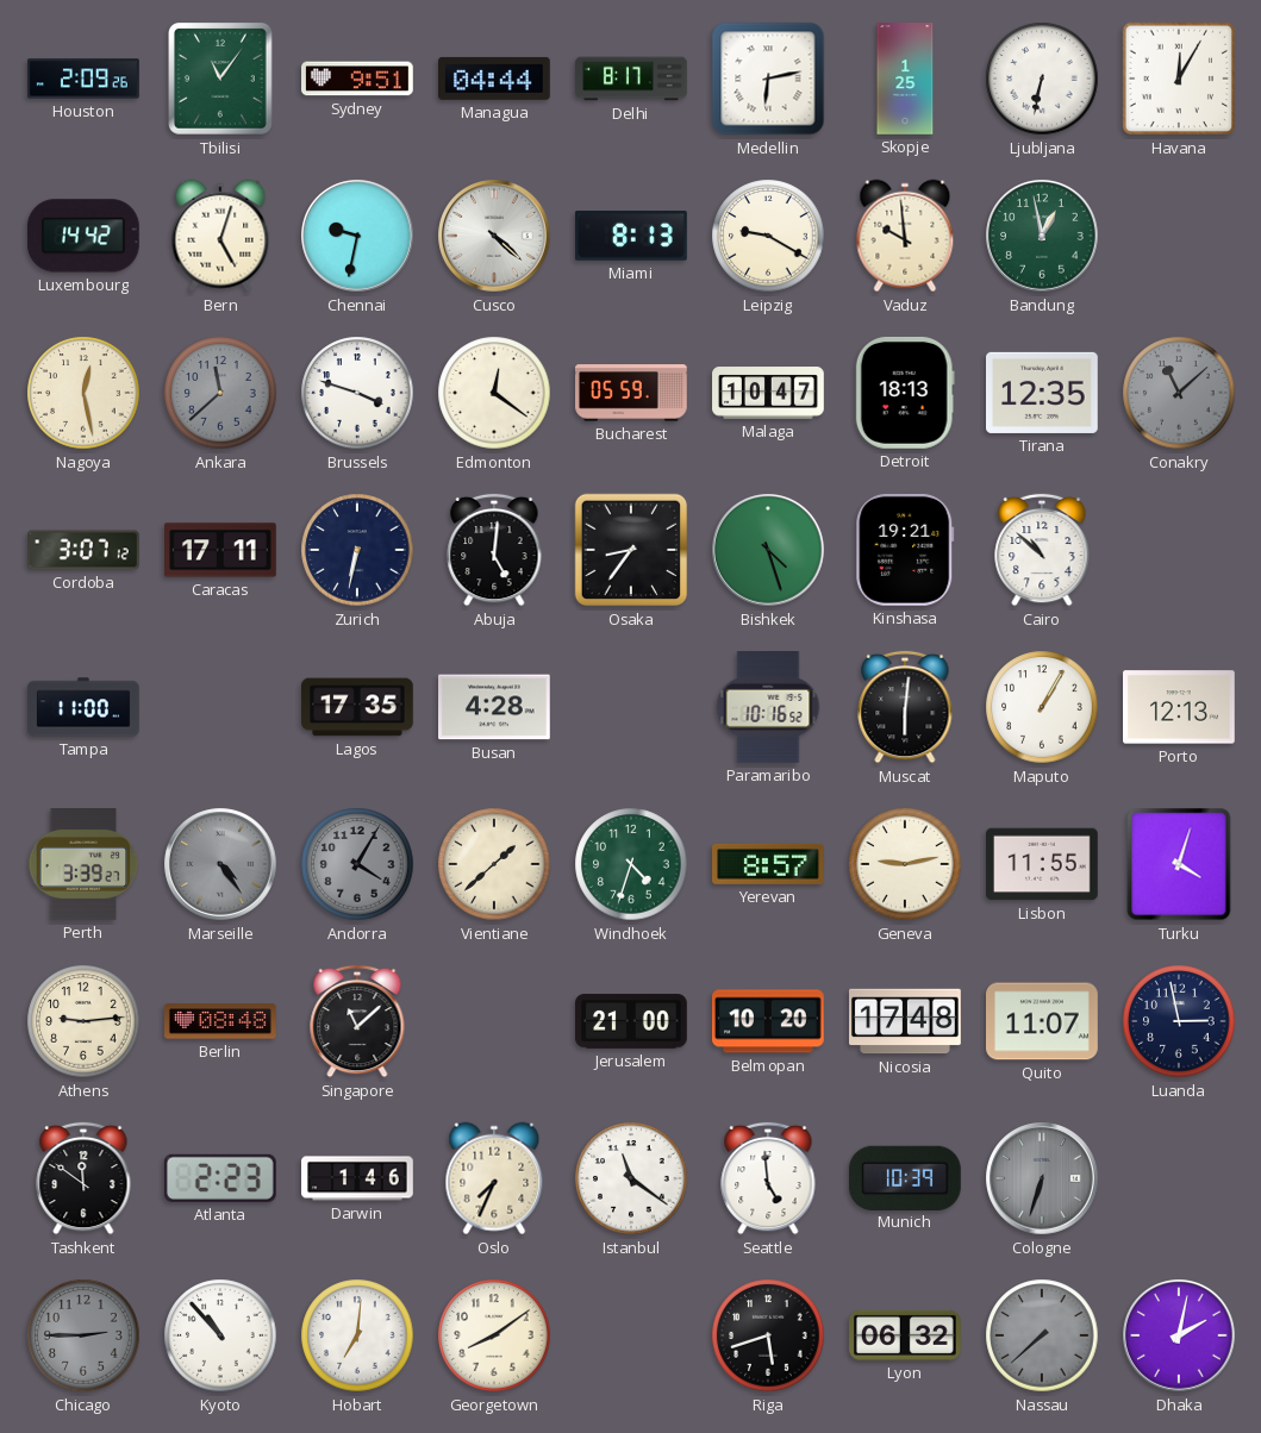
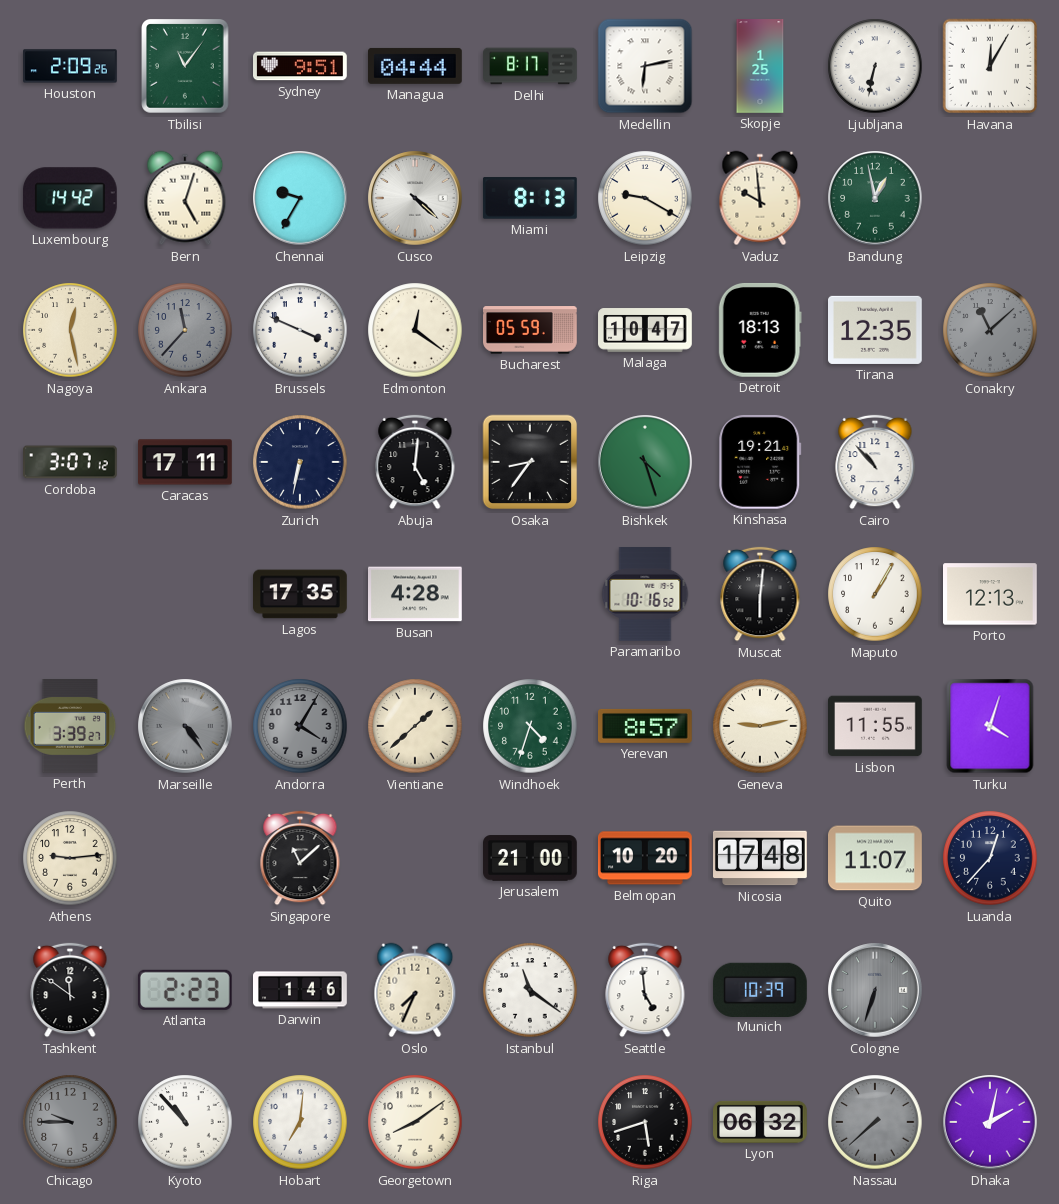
Chennai: 9:32 -> 9:35 (300, 198)
Ankara: 11:38 -> 11:37 (185, 330)
Brussels: 3:48 -> 3:49 (300, 330)
Cairo: 10:52 -> 10:53 (875, 462)
Tampa: 11:00 -> none (83, 707)
Berlin: 08:48 -> none (221, 1021)
Luanda: 2:58 -> 12:37 (990, 858)
Chicago: 2:45 -> 9:45 (70, 1122)
